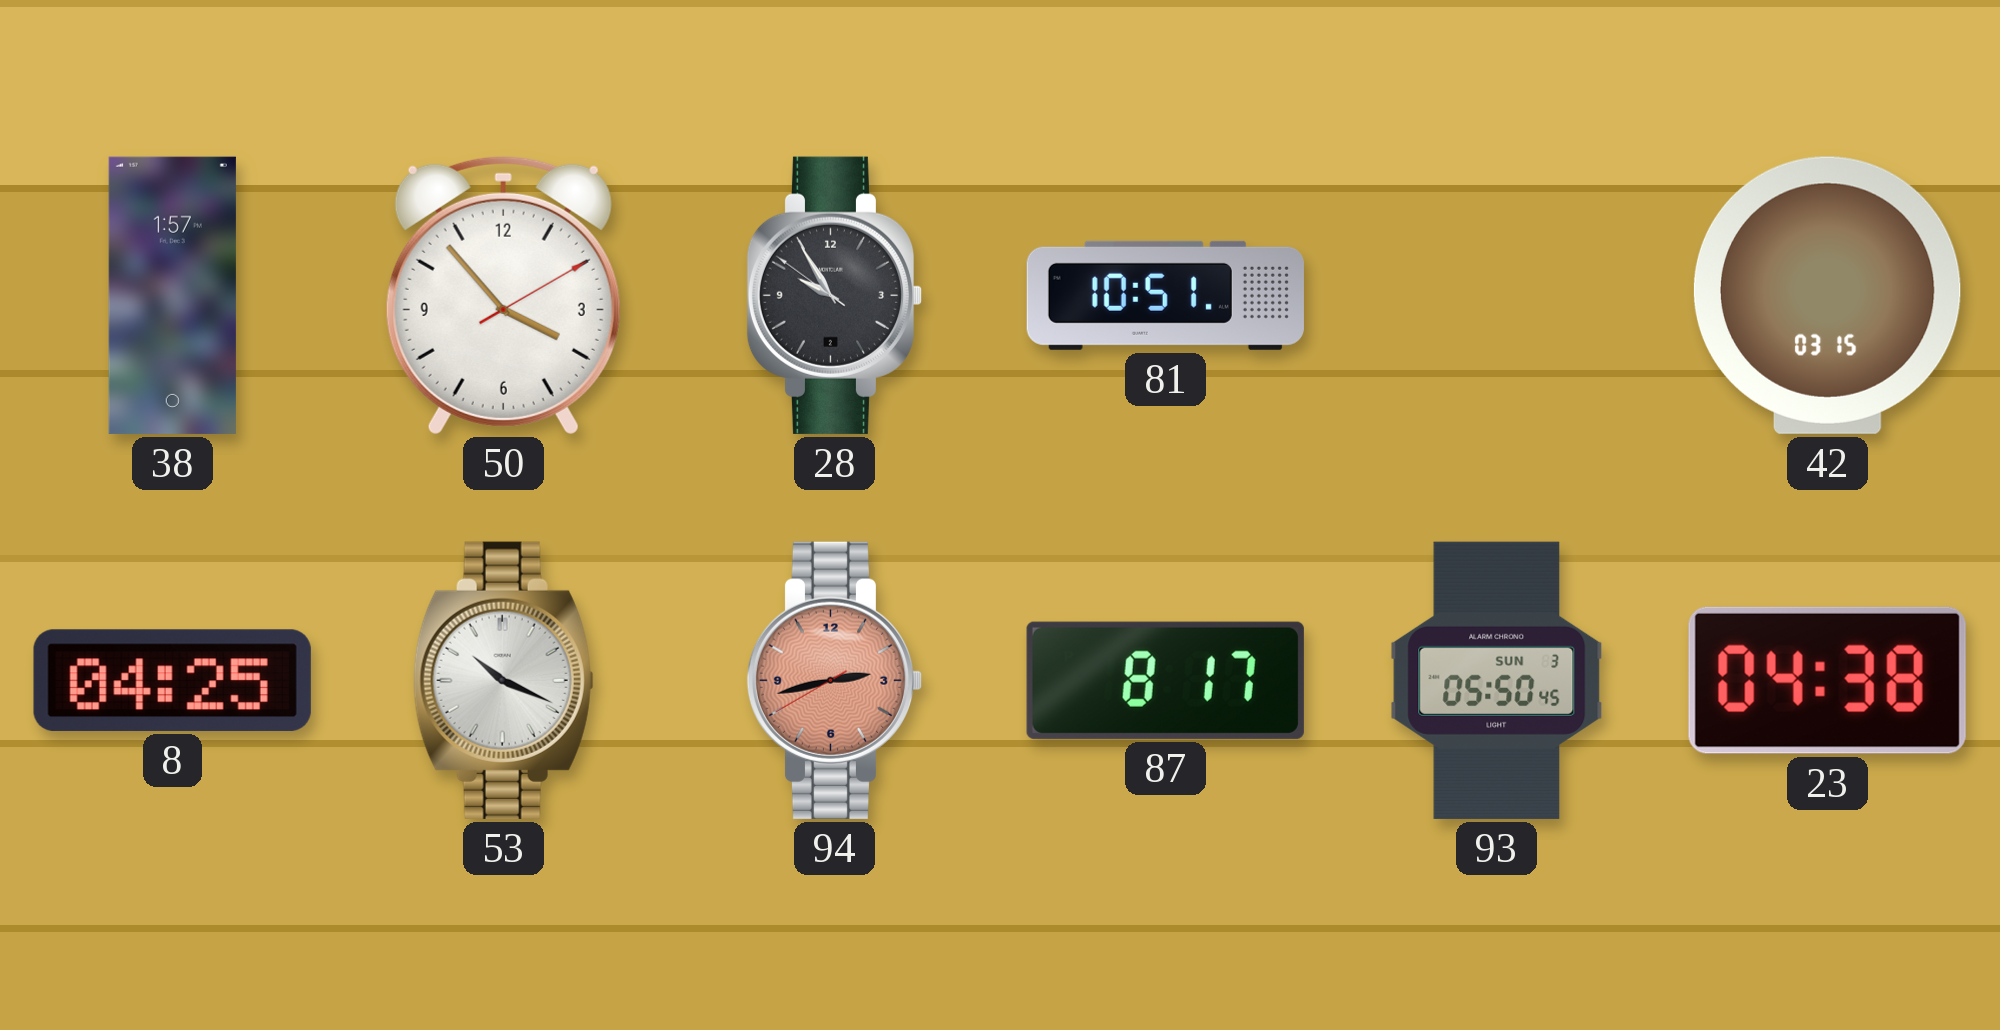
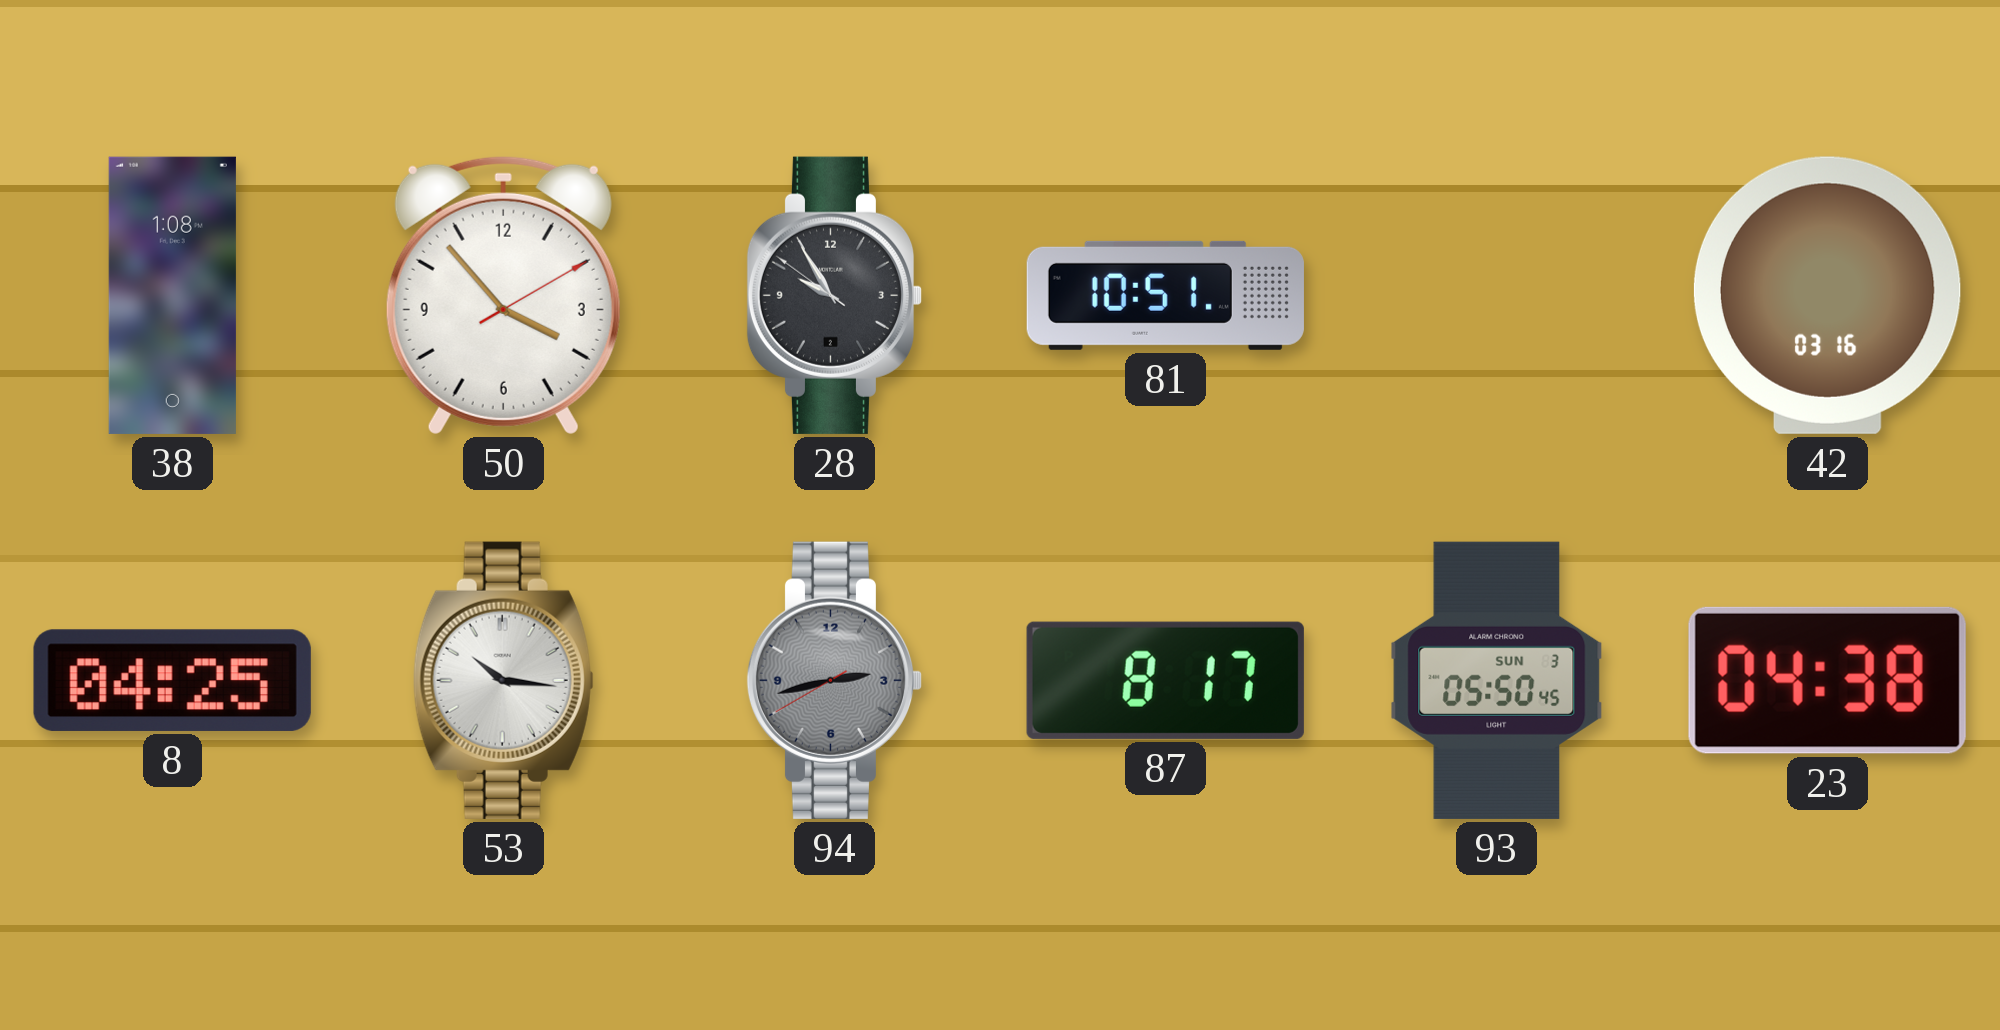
38: 1:57 -> 1:08 (172, 295)
42: 03:15 -> 03:16 (1827, 295)
53: 10:19 -> 10:16 (503, 680)
94 dial: salmon -> grey (835, 680)
